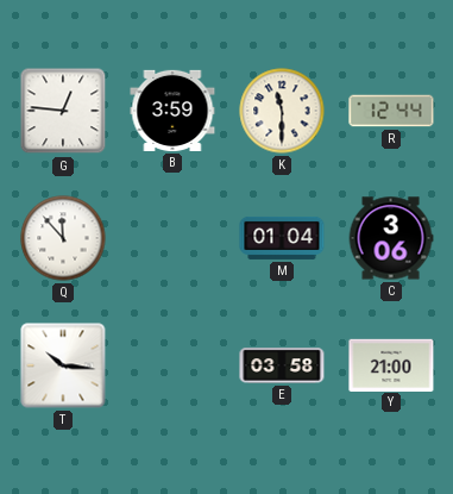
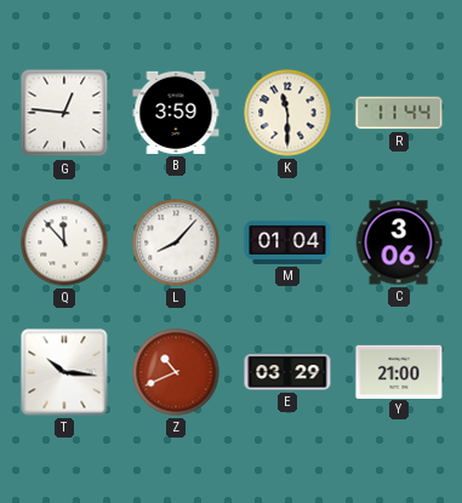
R: 12:44 -> 11:44 (399, 113)
L: none -> 8:07 (176, 242)
Z: none -> 10:41 (176, 372)
E: 03:58 -> 03:29 (287, 372)
